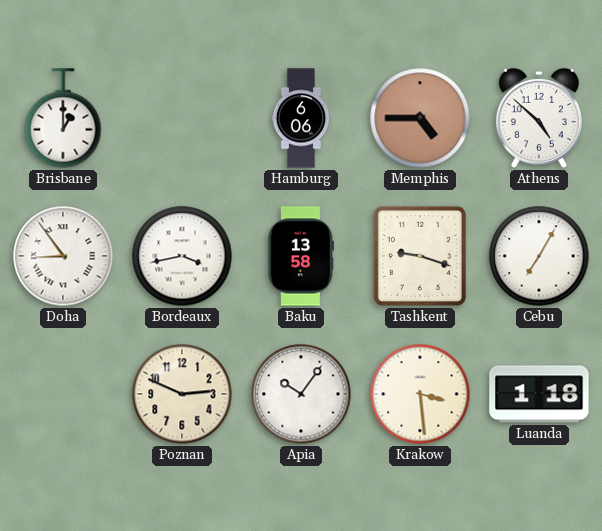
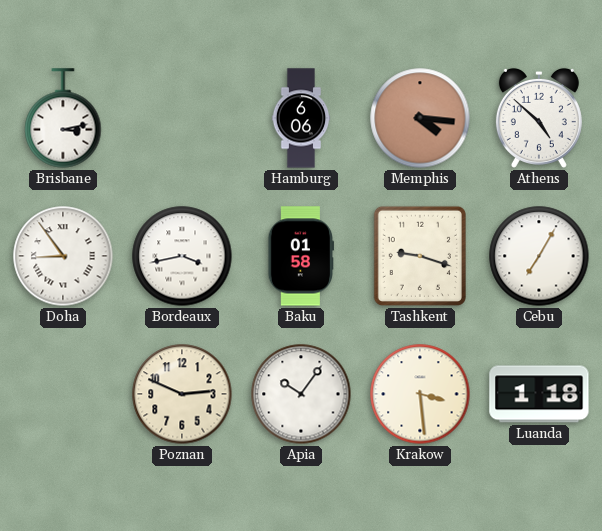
Brisbane: 1:00 -> 3:13 (63, 118)
Memphis: 4:45 -> 4:16 (420, 118)
Baku: 13:58 -> 01:58 (300, 256)
